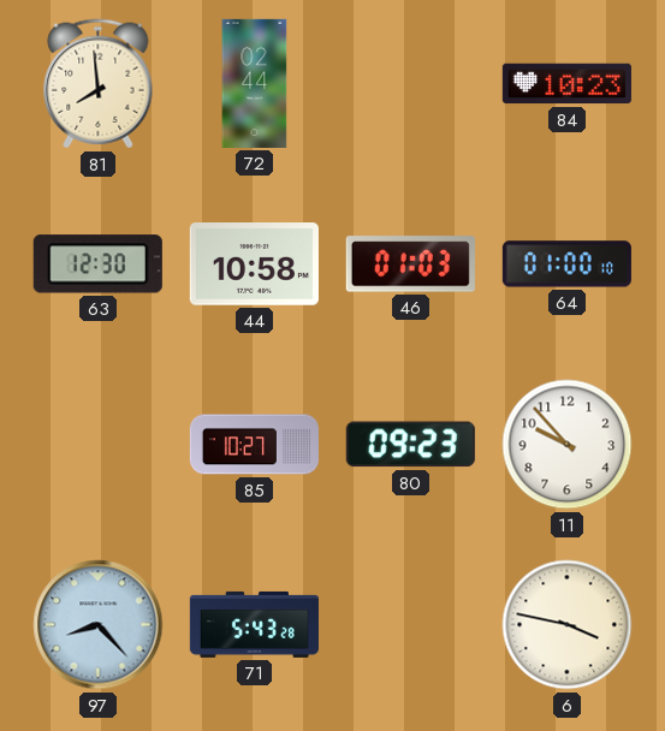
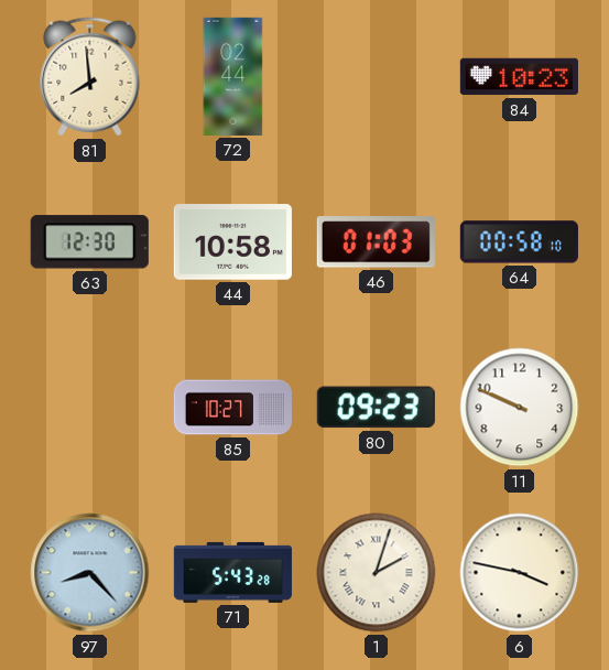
64: 01:00 -> 00:58 (519, 242)
11: 9:53 -> 9:49 (520, 408)
1: none -> 2:03 (377, 573)
